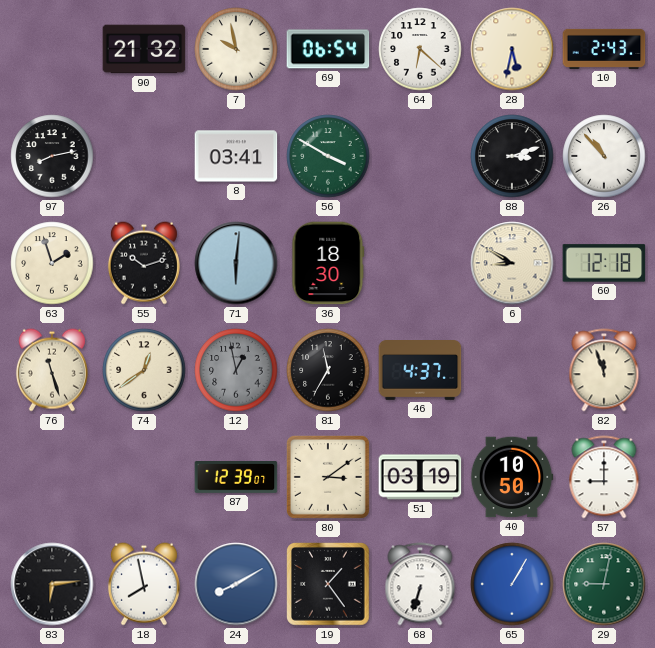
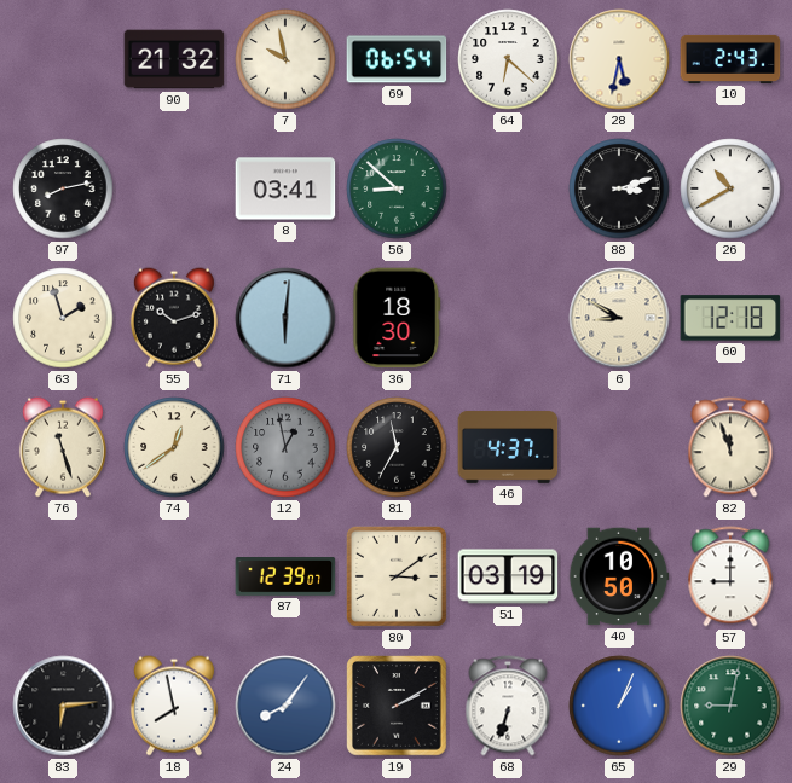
56: 3:50 -> 8:52 (397, 188)
26: 10:53 -> 10:40 (730, 188)
24: 8:10 -> 8:06 (285, 706)
19: 1:24 -> 2:10 (397, 706)
65: 1:05 -> 1:04 (619, 706)
